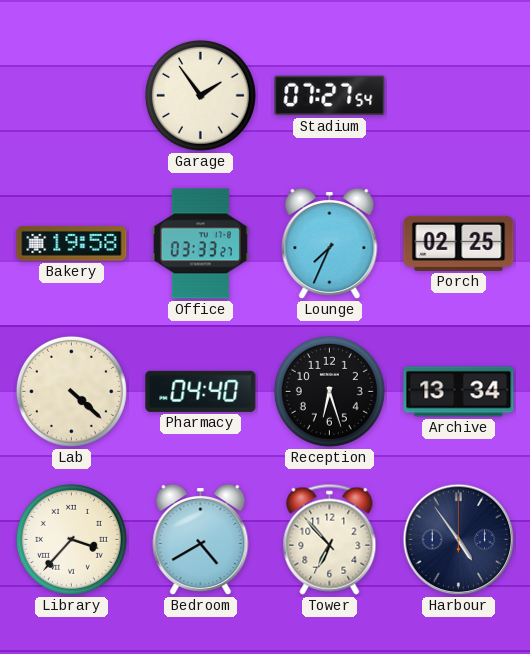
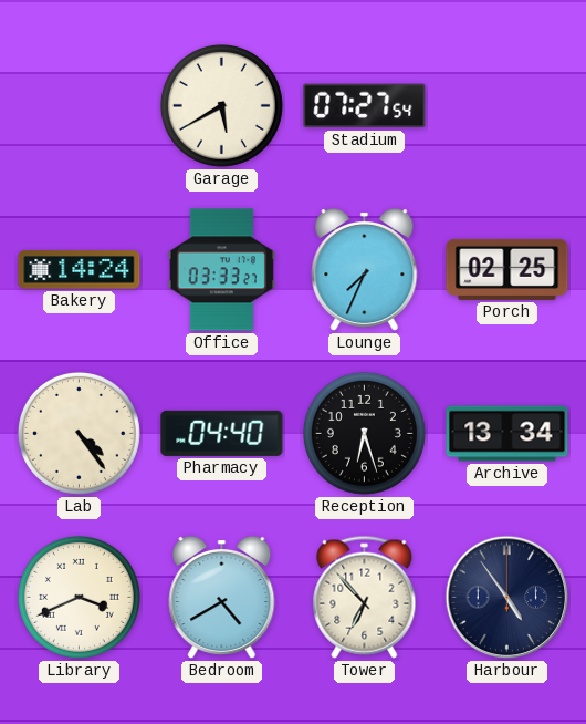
Garage: 1:54 -> 5:40 (221, 105)
Bakery: 19:58 -> 14:24 (80, 270)
Lab: 4:22 -> 4:24 (79, 433)
Library: 3:37 -> 3:41 (79, 597)
